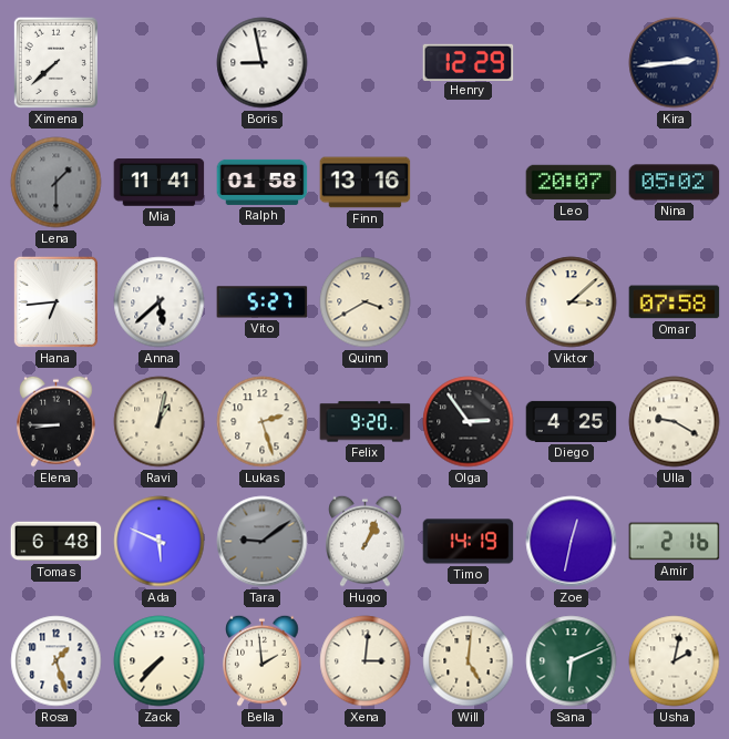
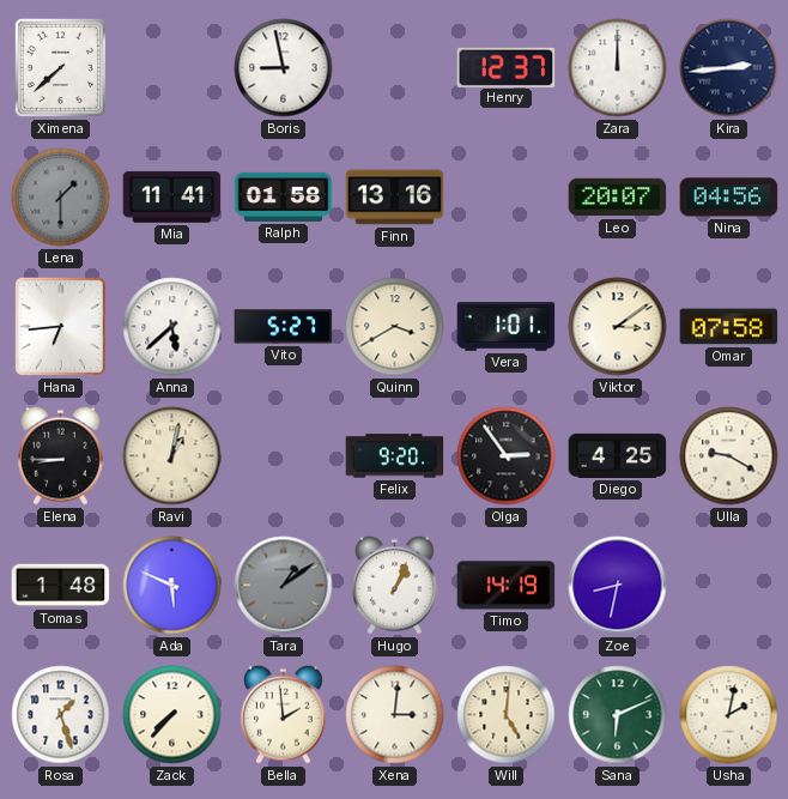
Henry: 12:29 -> 12:37 (507, 67)
Zara: none -> 12:00 (618, 68)
Nina: 05:02 -> 04:56 (729, 198)
Vera: none -> 1:01 (507, 327)
Viktor: 3:08 -> 3:09 (618, 327)
Lukas: 2:27 -> none (263, 422)
Tomas: 6:48 -> 1:48 (61, 586)
Tara: 9:09 -> 1:09 (284, 586)
Zoe: 12:32 -> 8:32 (618, 586)
Amir: 2:16 -> none (675, 542)
